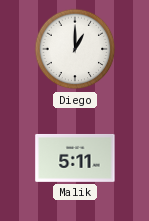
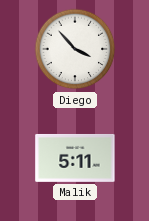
Diego: 1:00 -> 3:53 (75, 49)
